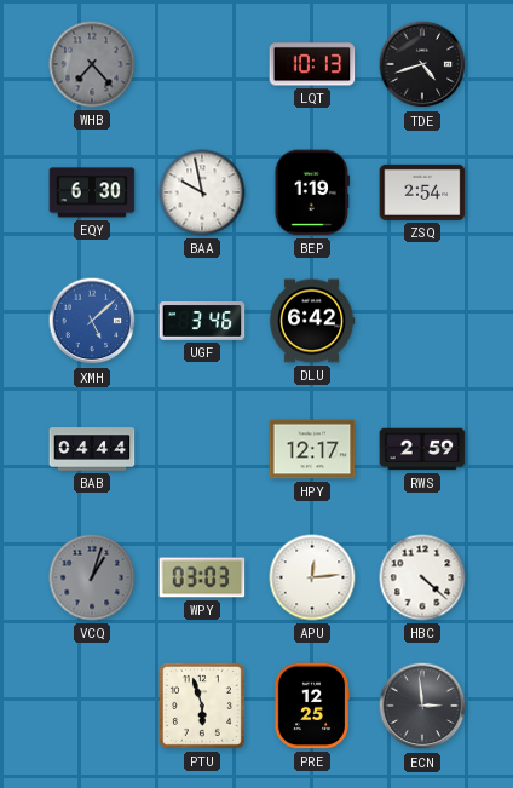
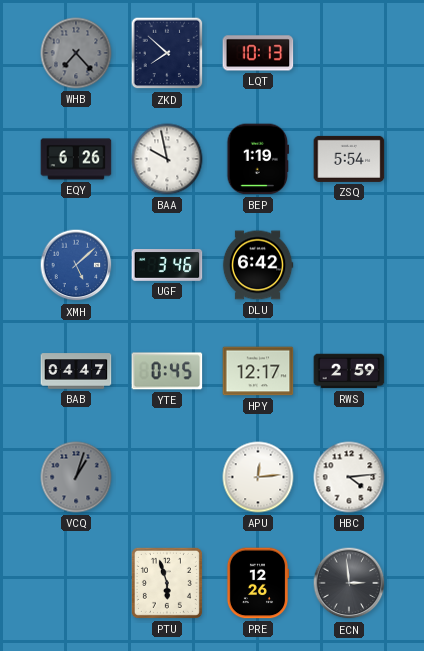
ZKD: none -> 7:52 (167, 53)
TDE: 4:42 -> none (422, 64)
EQY: 6:30 -> 6:26 (76, 159)
ZSQ: 2:54 -> 5:54 (349, 159)
BAB: 04:44 -> 04:47 (76, 371)
YTE: none -> 0:45 (167, 371)
WPY: 03:03 -> none (202, 577)
HBC: 4:22 -> 4:14 (349, 477)
PRE: 12:25 -> 12:26 (258, 583)
